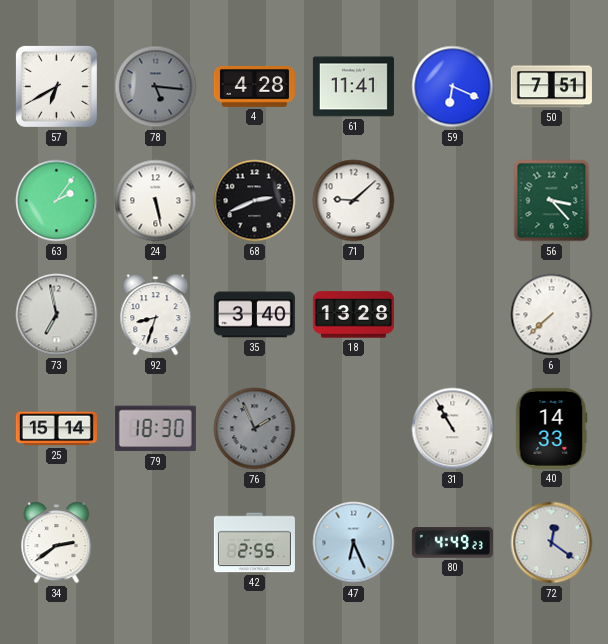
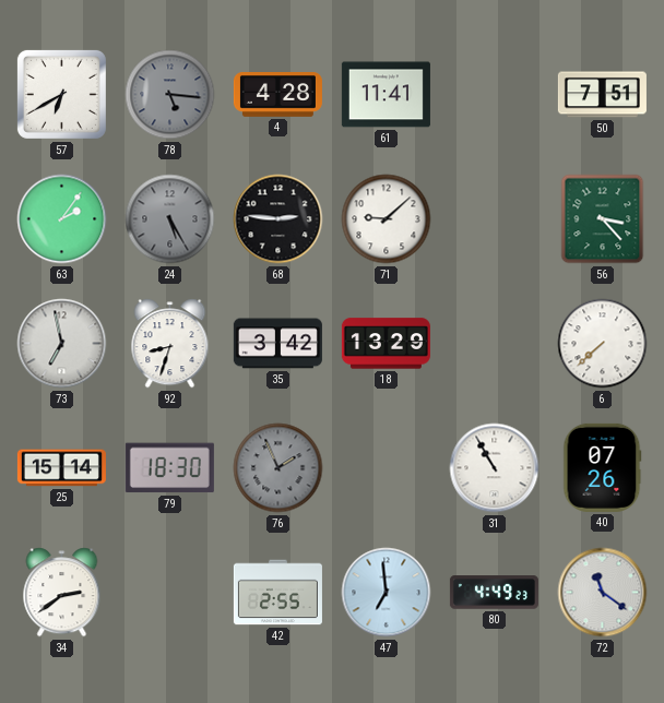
59: 6:19 -> none (453, 87)
24: 5:28 -> 5:25 (170, 219)
24 dial: white -> grey (170, 219)
68: 2:41 -> 2:46 (278, 219)
35: 3:40 -> 3:42 (277, 344)
18: 13:28 -> 13:29 (386, 344)
40: 14:33 -> 07:26 (603, 467)
47: 6:26 -> 6:59 (387, 593)
72: 12:21 -> 11:21 (603, 593)
